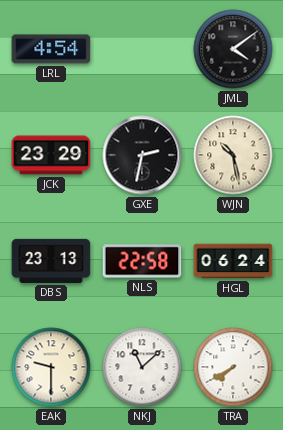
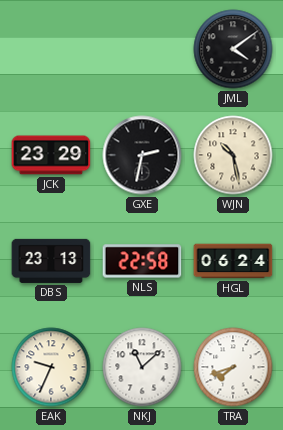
LRL: 4:54 -> none (51, 49)
EAK: 9:30 -> 9:34 (51, 367)
TRA: 7:40 -> 7:42 (233, 367)
